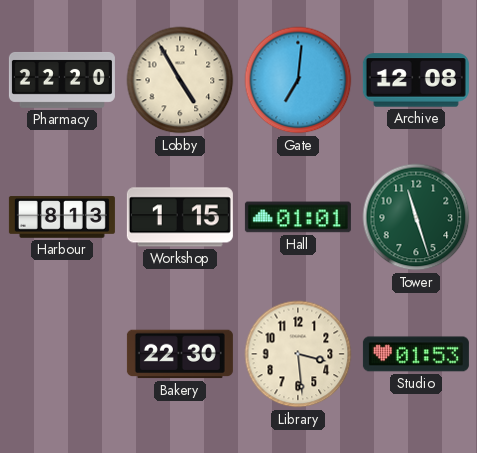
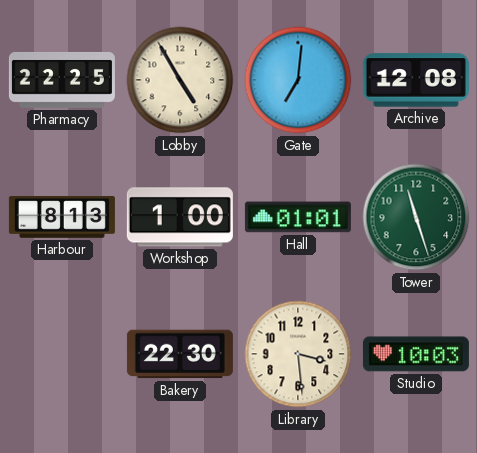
Pharmacy: 22:20 -> 22:25 (62, 80)
Workshop: 1:15 -> 1:00 (180, 217)
Studio: 01:53 -> 10:03 (416, 354)
